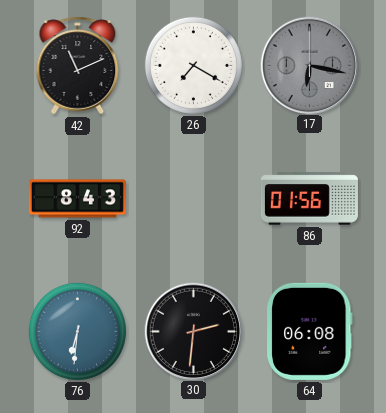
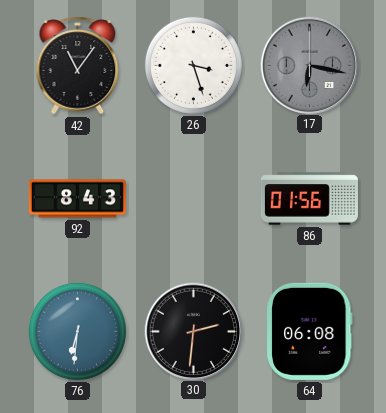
42: 11:11 -> 11:06 (78, 66)
26: 7:20 -> 3:27 (193, 65)
